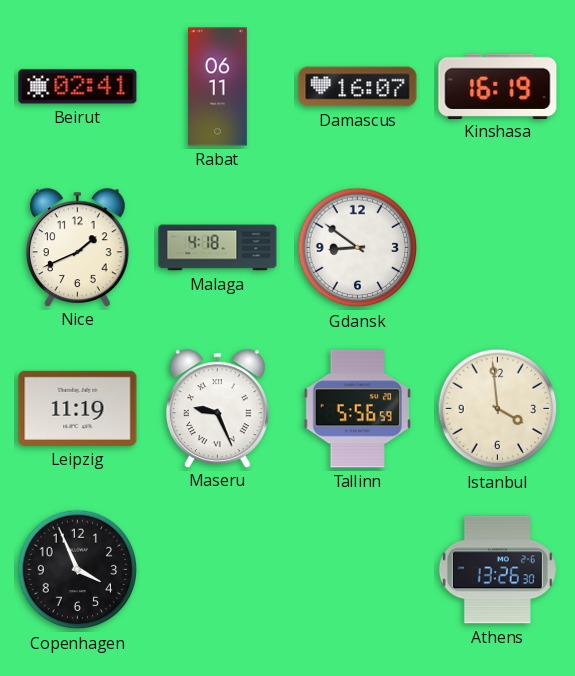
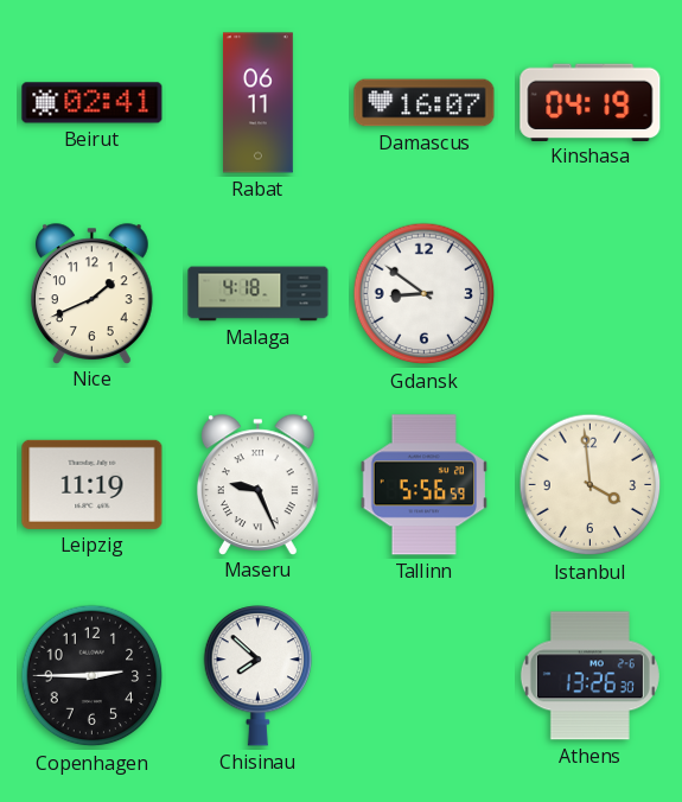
Kinshasa: 16:19 -> 04:19 (591, 102)
Copenhagen: 3:56 -> 2:45 (93, 676)
Chisinau: none -> 7:52 (259, 676)
